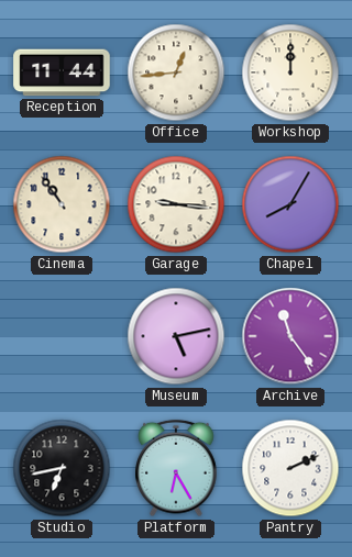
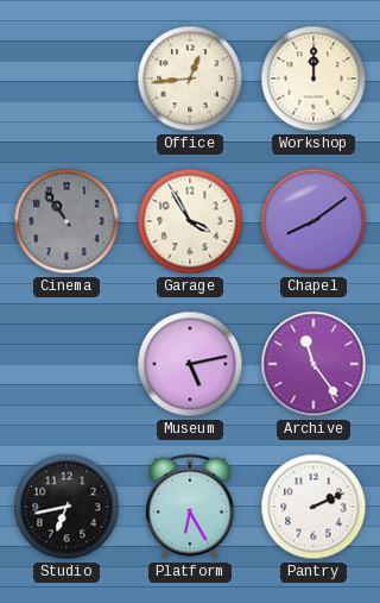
Reception: 11:44 -> none (62, 73)
Cinema dial: cream -> grey (66, 221)
Garage: 9:16 -> 3:55 (190, 221)
Chapel: 8:05 -> 8:09 (313, 221)
